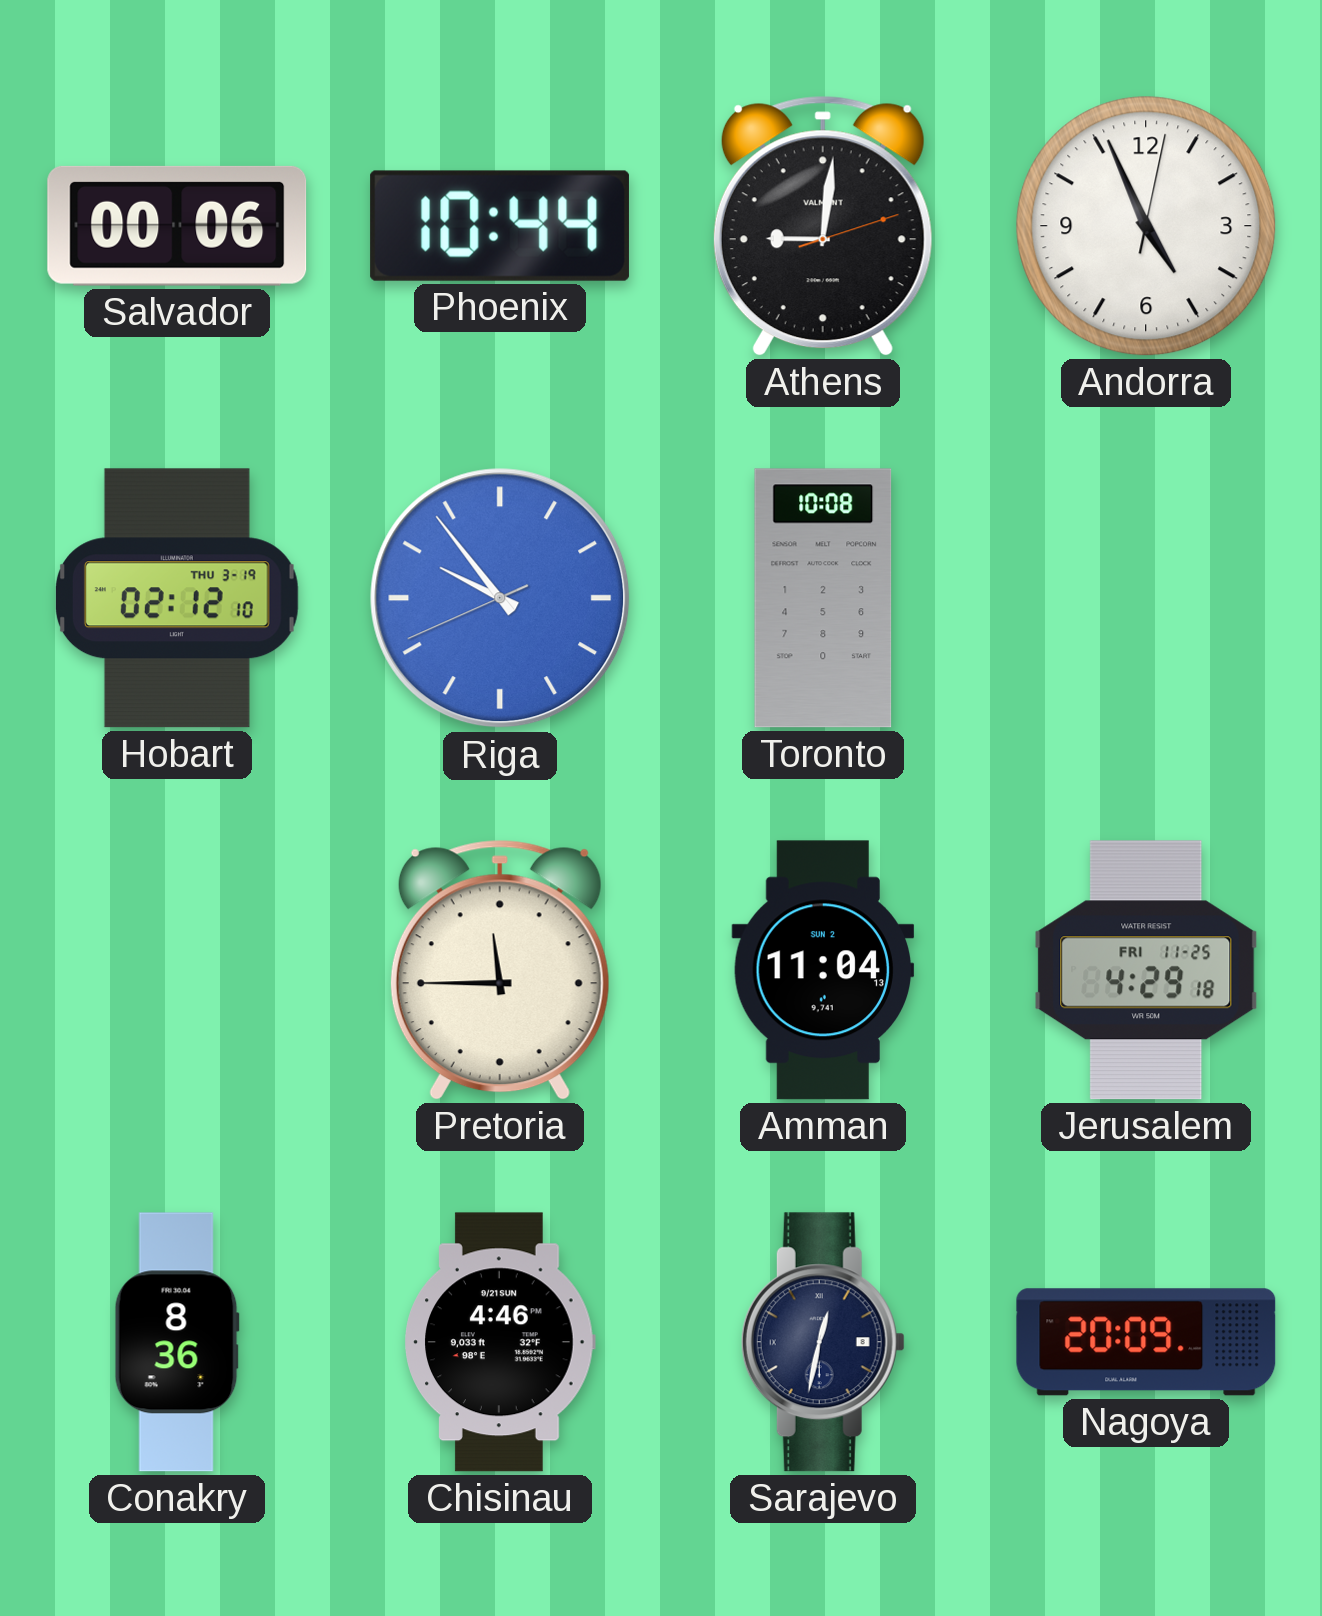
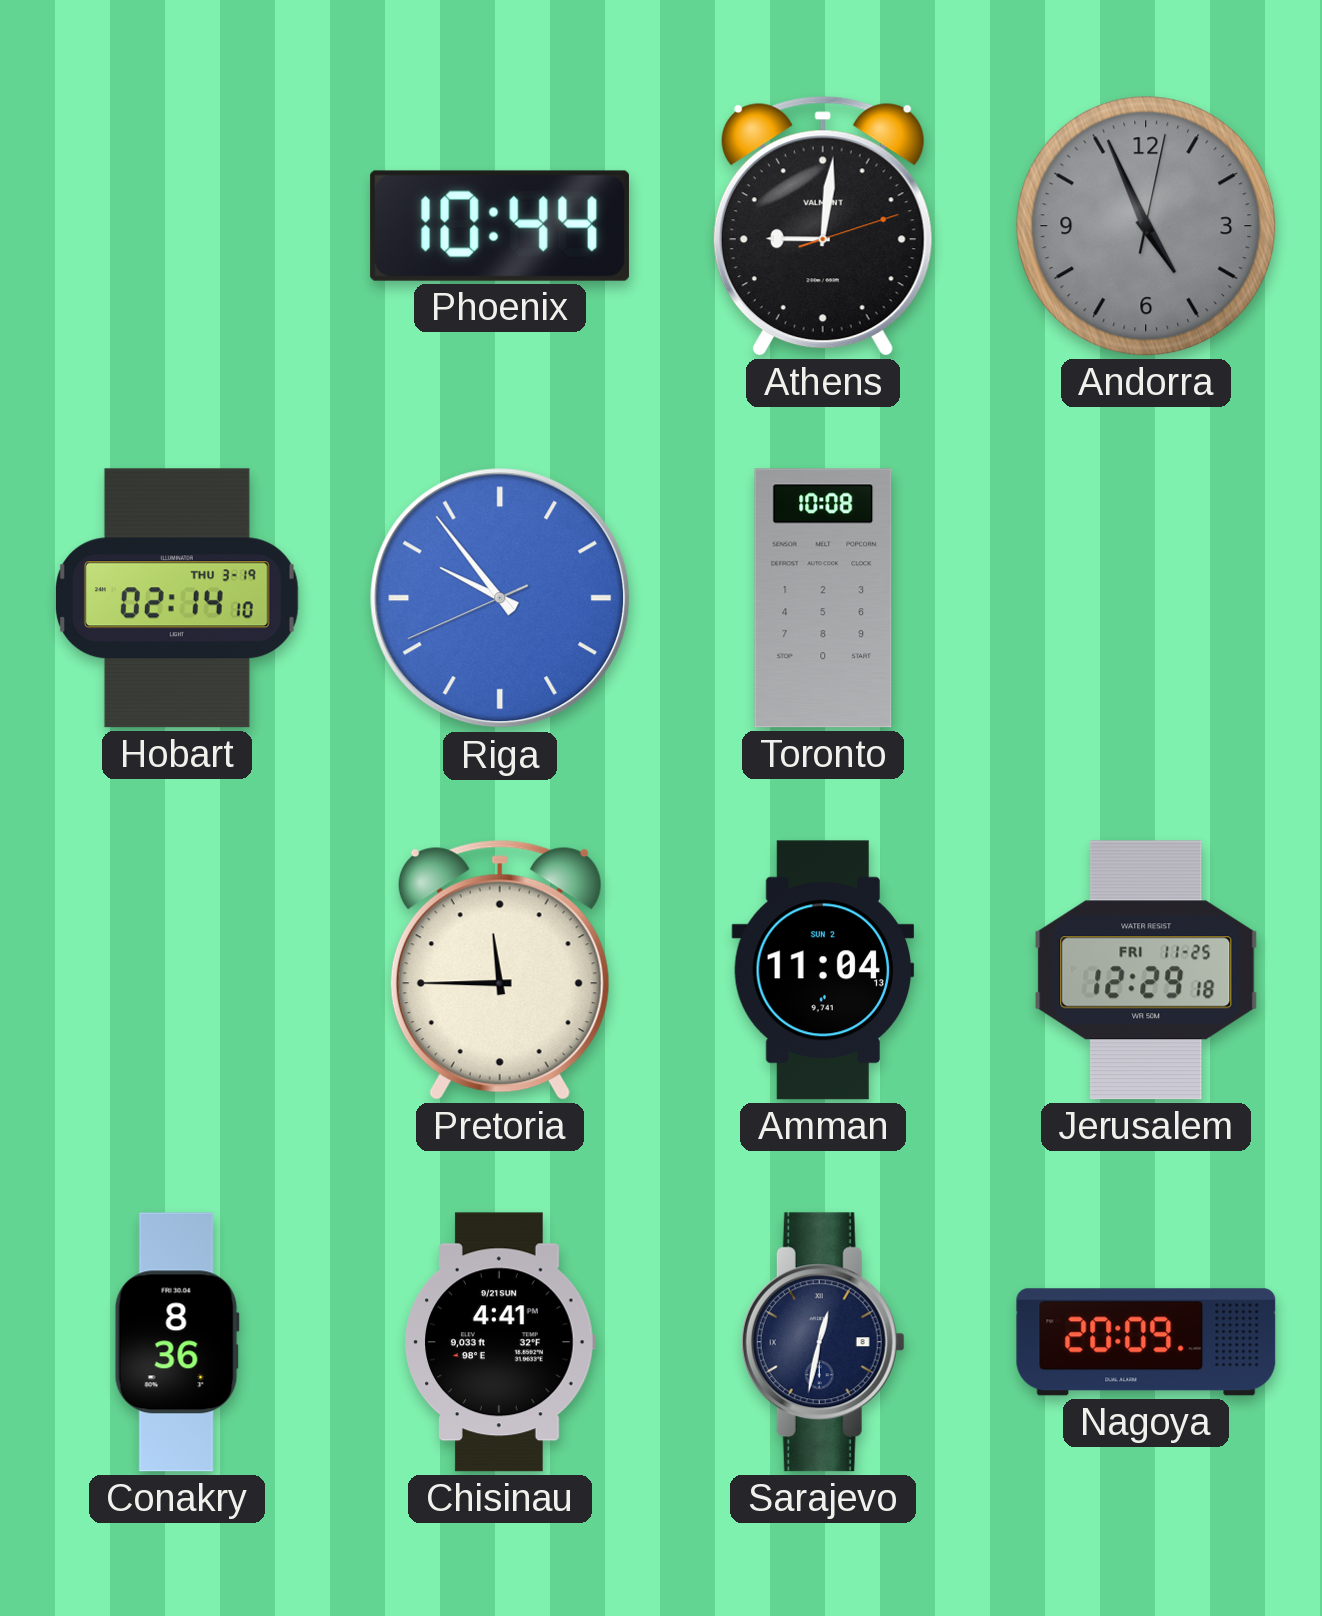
Salvador: 00:06 -> none (177, 226)
Andorra dial: white -> grey (1146, 226)
Hobart: 02:12 -> 02:14 (177, 598)
Jerusalem: 4:29 -> 12:29 (1146, 970)
Chisinau: 4:46 -> 4:41 (500, 1342)
